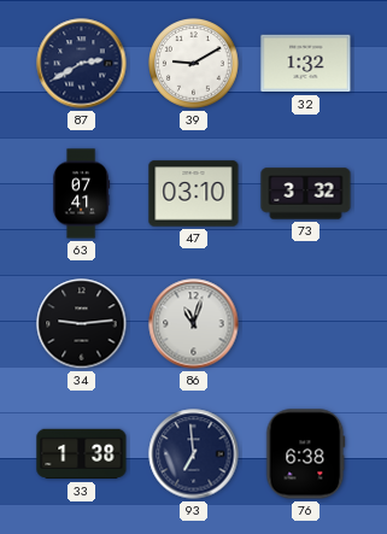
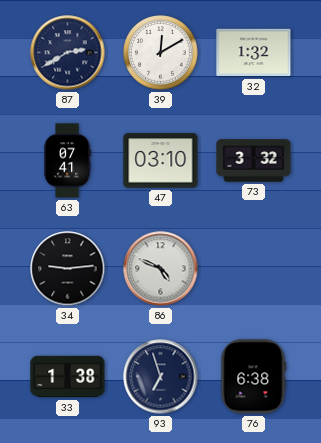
39: 9:10 -> 12:10 (161, 53)
86: 11:03 -> 4:49 (161, 269)
93: 6:59 -> 6:57 (161, 377)
